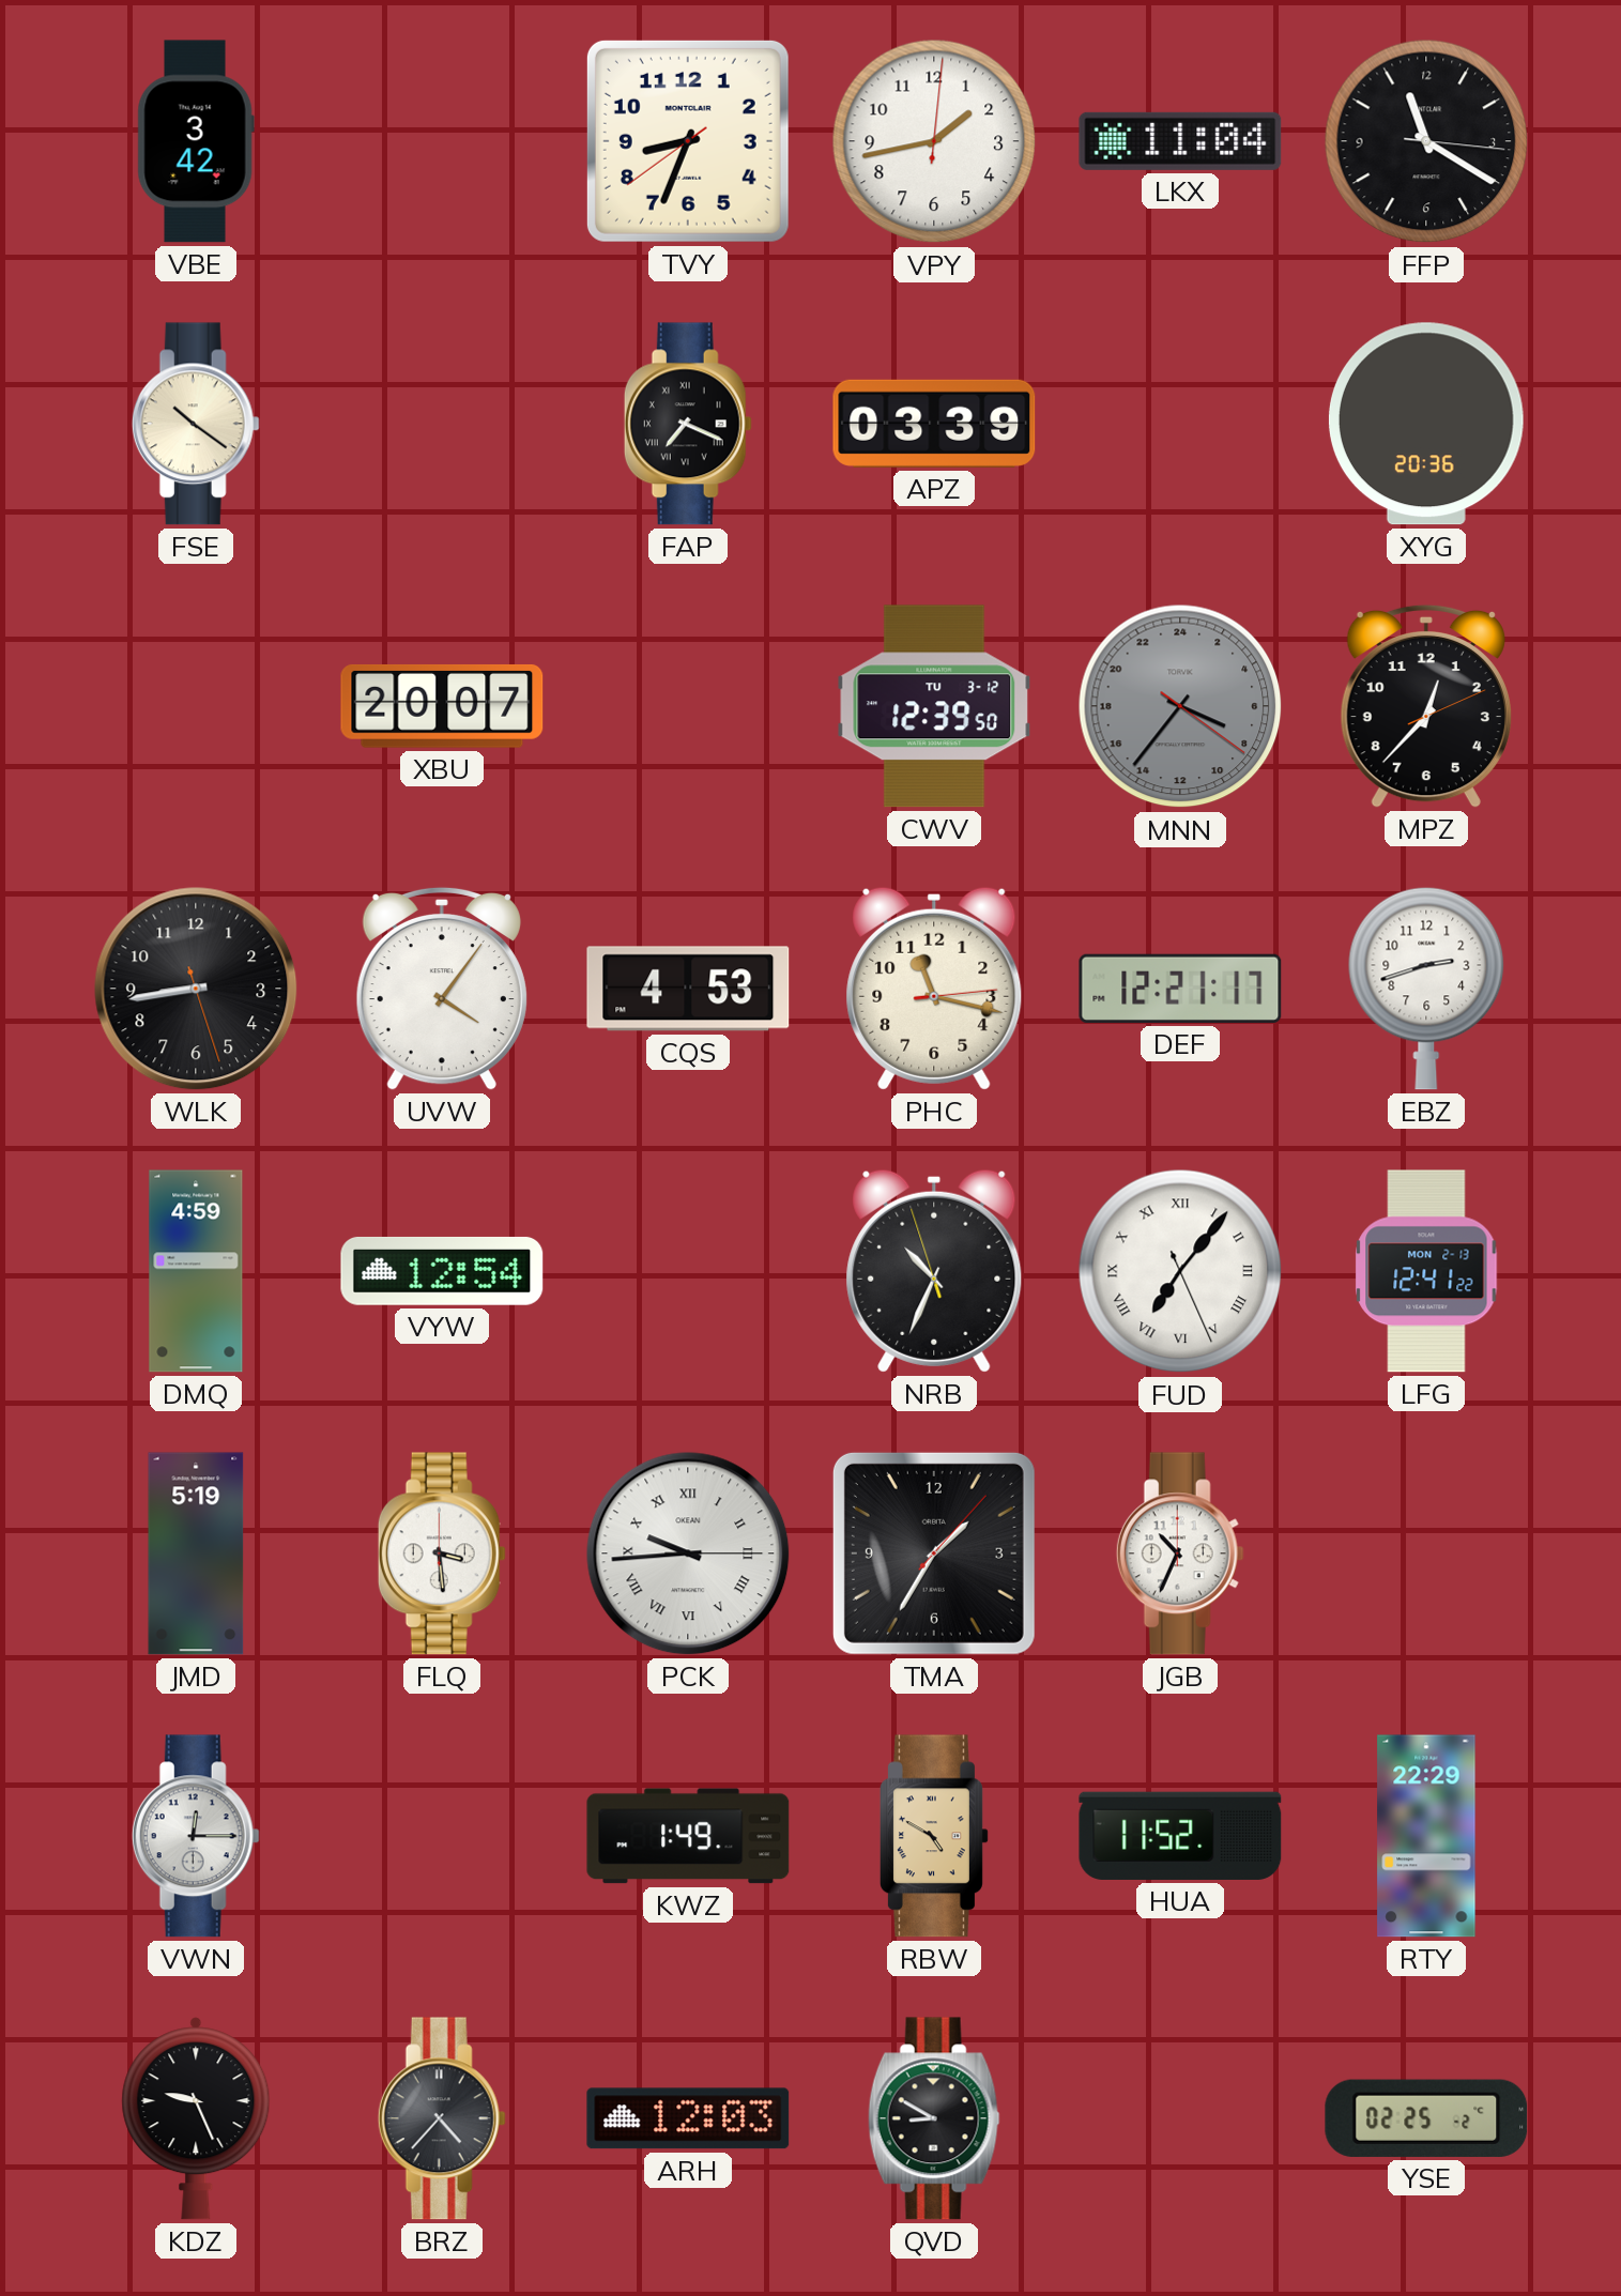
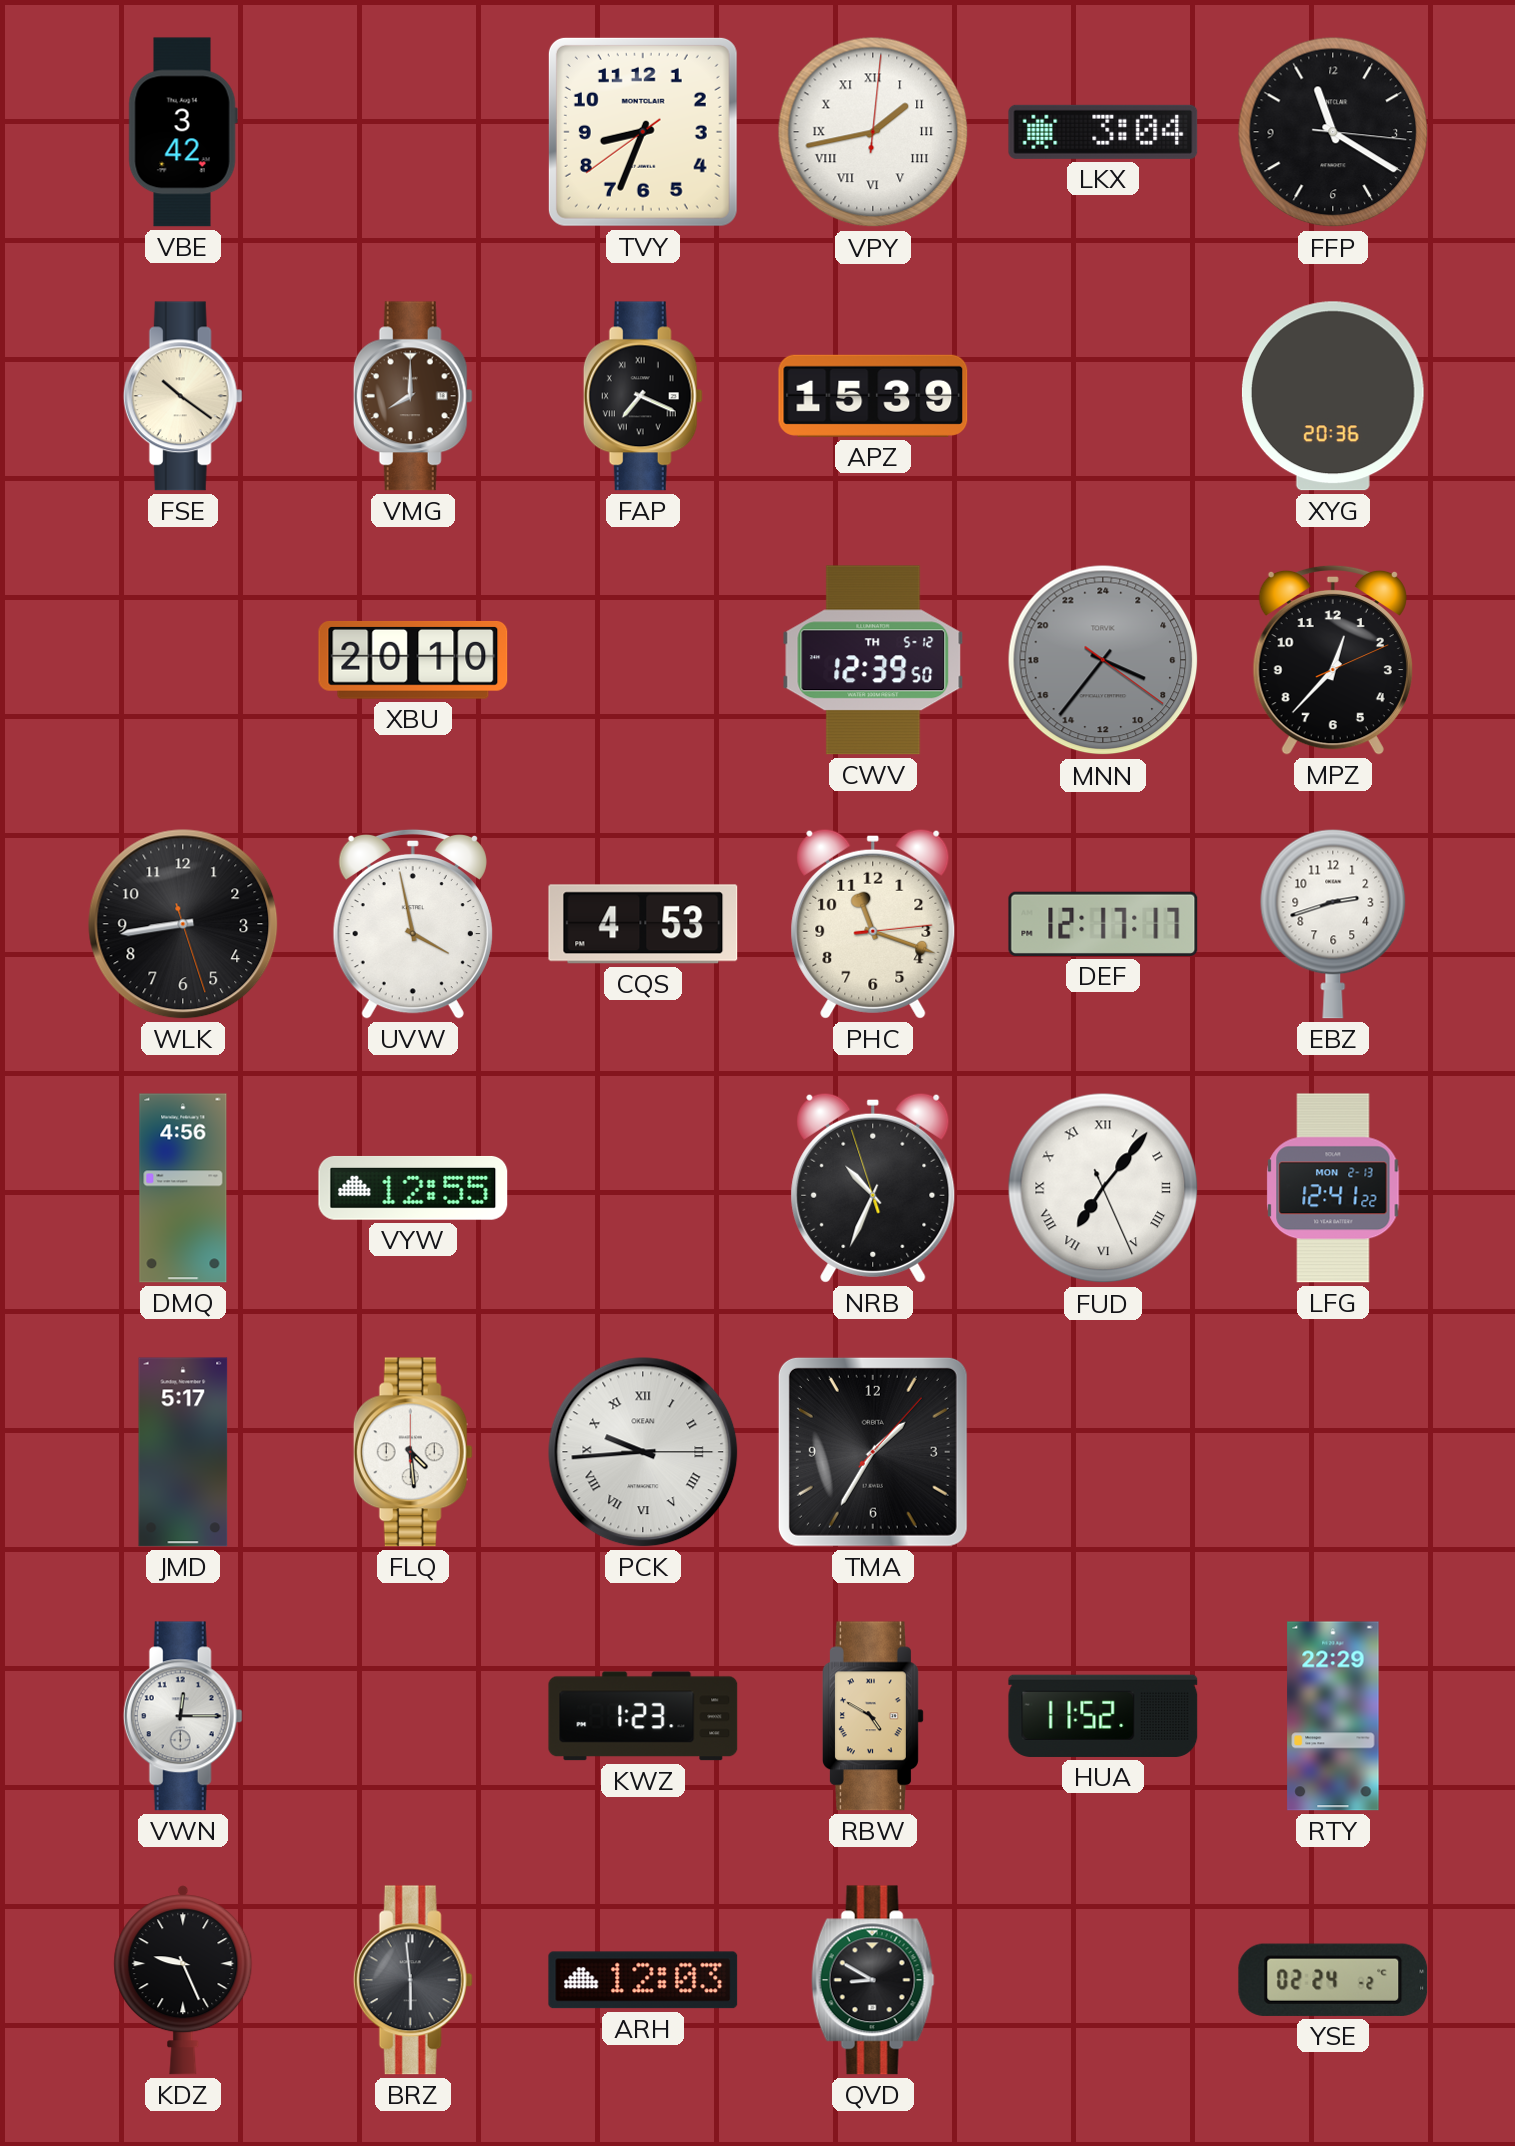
VPY numerals: Arabic -> Roman (873, 132)
LKX: 11:04 -> 3:04 (1103, 132)
VMG: none -> 8:00 (413, 396)
APZ: 03:39 -> 15:39 (873, 396)
XBU: 20:07 -> 20:10 (413, 660)
CWV date: TU 3-12 -> TH 5-12 (873, 660)
UVW: 4:06 -> 3:58 (413, 924)
PHC: 11:17 -> 11:18 (873, 924)
DEF: 12:21 -> 12:17 (1103, 924)
DMQ: 4:59 -> 4:56 (183, 1188)
VYW: 12:54 -> 12:55 (413, 1188)
JMD: 5:19 -> 5:17 (183, 1452)
FLQ: 3:29 -> 4:29 (413, 1452)
JGB: 10:34 -> none (1180, 1553)
KWZ: 1:49 -> 1:23 (643, 1716)
BRZ: 4:37 -> 5:59 (413, 1980)
YSE: 02:25 -> 02:24 (1333, 1980)
